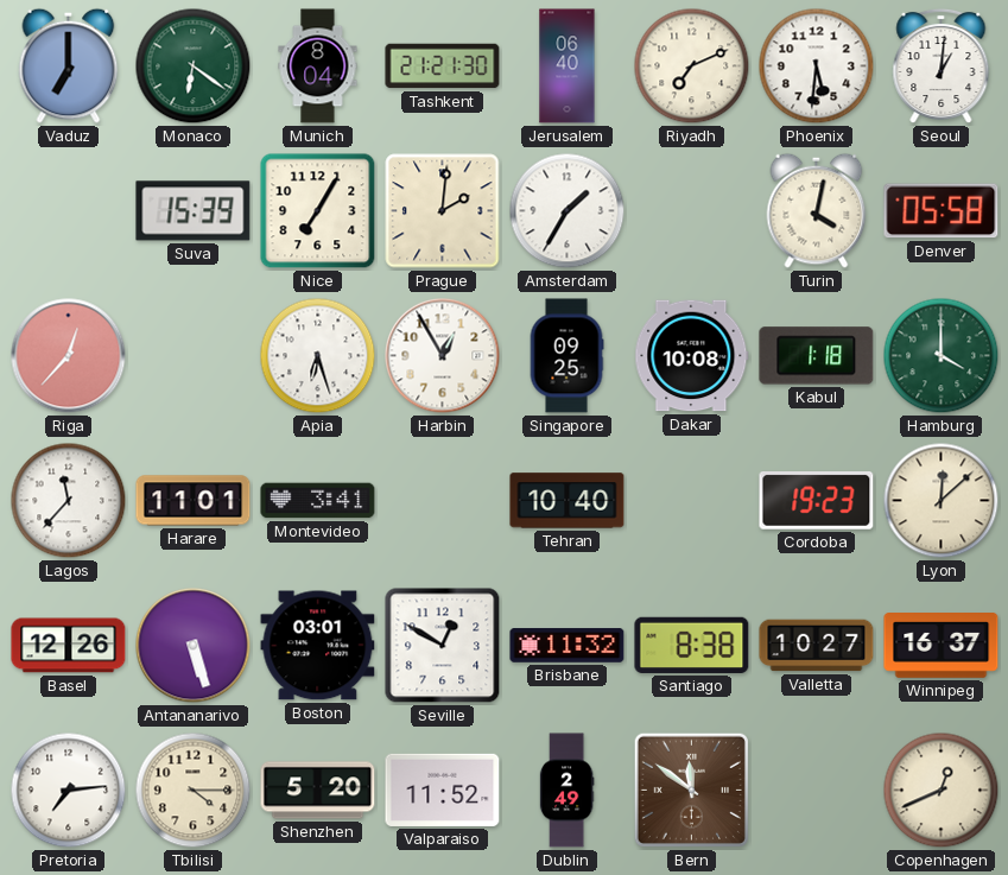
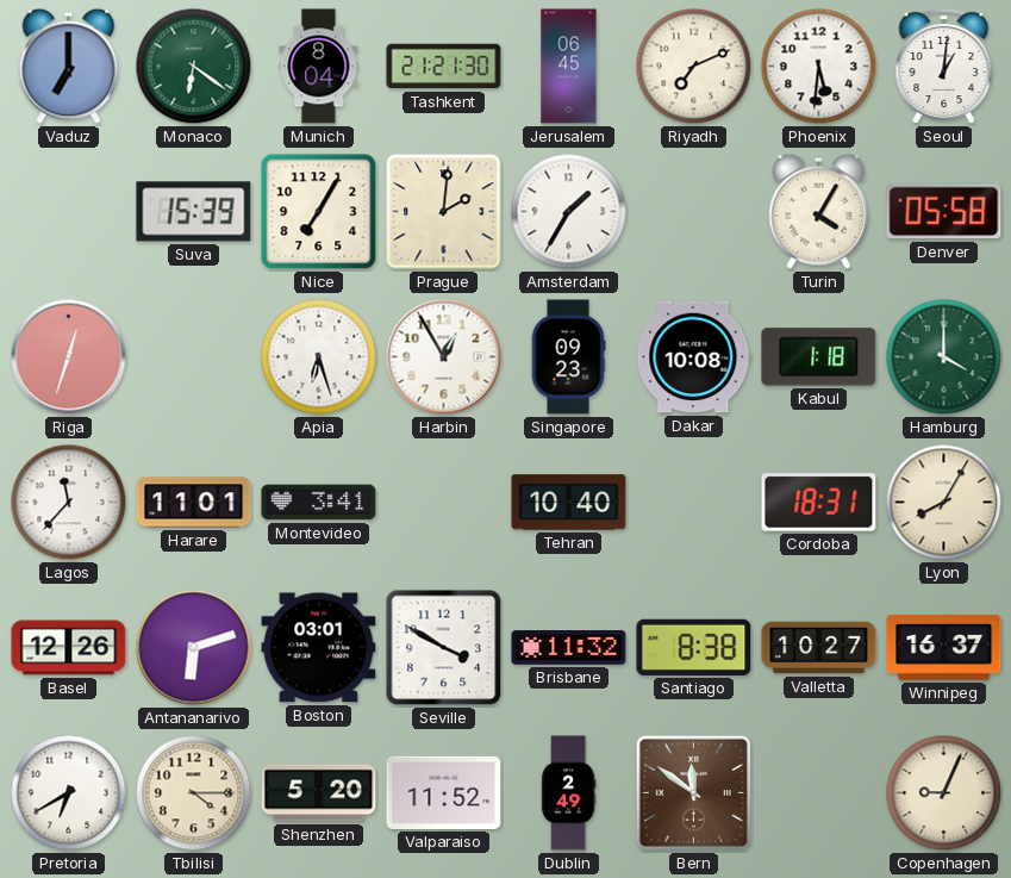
Jerusalem: 06:40 -> 06:45 (569, 67)
Turin: 4:02 -> 4:05 (819, 211)
Riga: 12:37 -> 12:33 (69, 357)
Singapore: 09:25 -> 09:23 (568, 357)
Cordoba: 19:23 -> 18:31 (819, 503)
Lyon: 12:08 -> 8:05 (944, 503)
Antananarivo: 5:27 -> 6:12 (194, 648)
Seville: 12:50 -> 3:50 (444, 648)
Pretoria: 7:14 -> 6:40 (69, 793)
Copenhagen: 12:41 -> 9:04 (944, 793)
